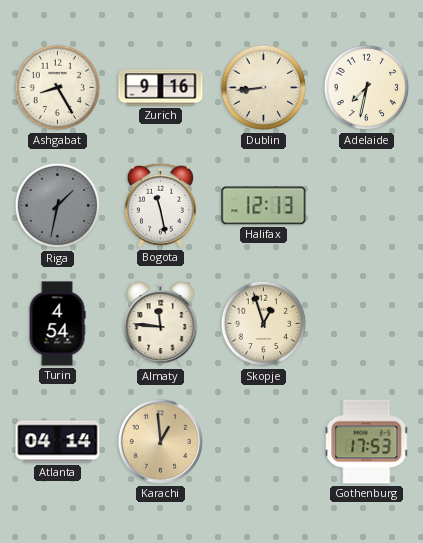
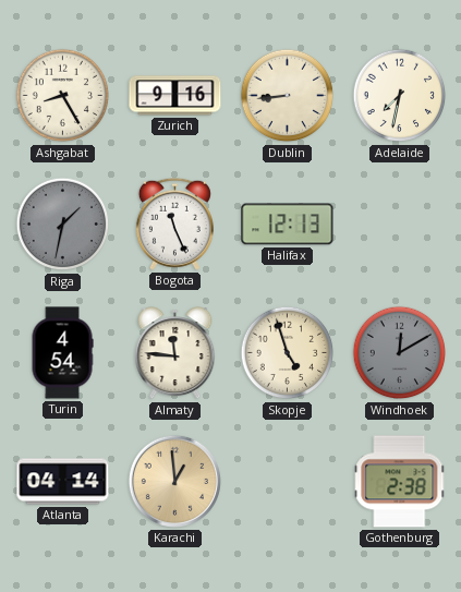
Bogota: 11:28 -> 11:26 (174, 223)
Skopje: 12:57 -> 4:57 (288, 353)
Windhoek: none -> 12:10 (400, 353)
Gothenburg: 17:53 -> 2:38 (400, 482)
